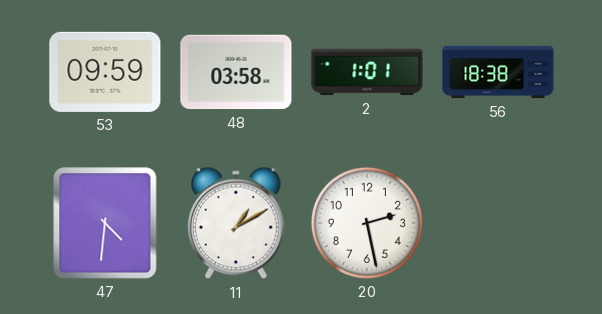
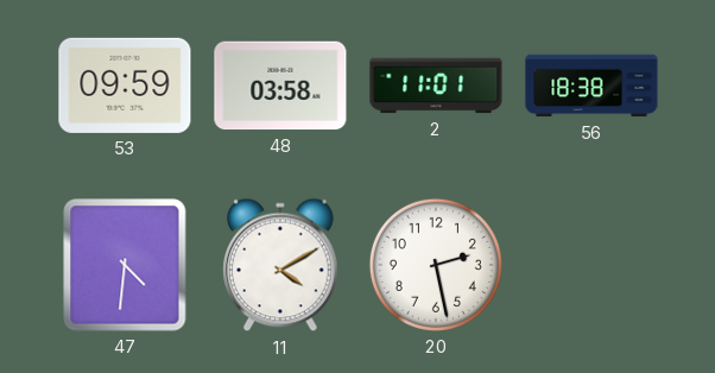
2: 1:01 -> 11:01 (436, 86)
11: 1:10 -> 4:10 (280, 265)
